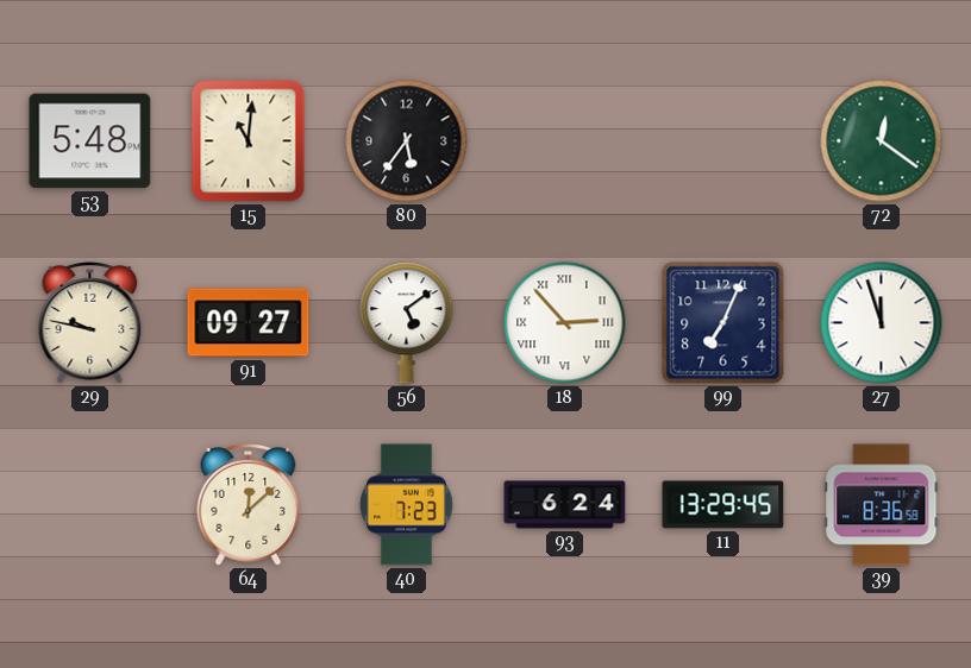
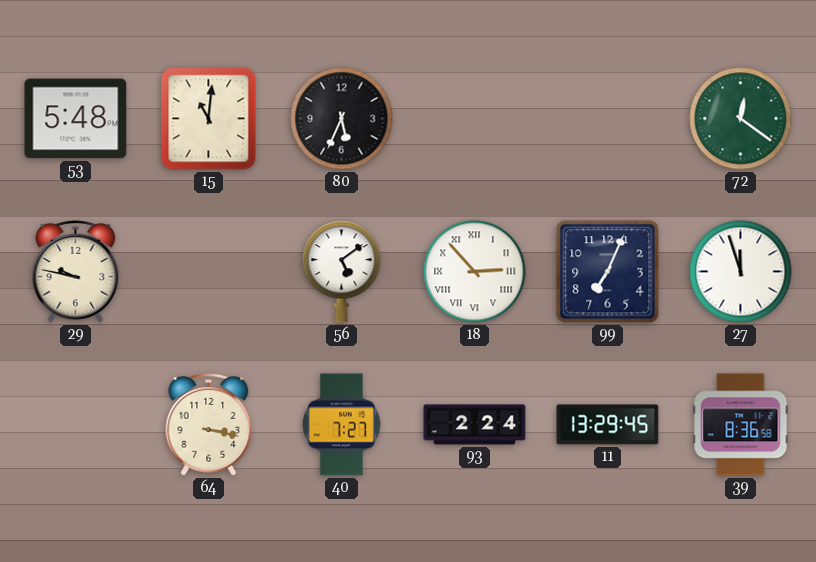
80: 5:36 -> 5:34 (342, 119)
91: 09:27 -> none (249, 323)
64: 12:08 -> 3:17 (209, 425)
40: 7:23 -> 7:27 (341, 425)
93: 6:24 -> 2:24 (475, 425)
